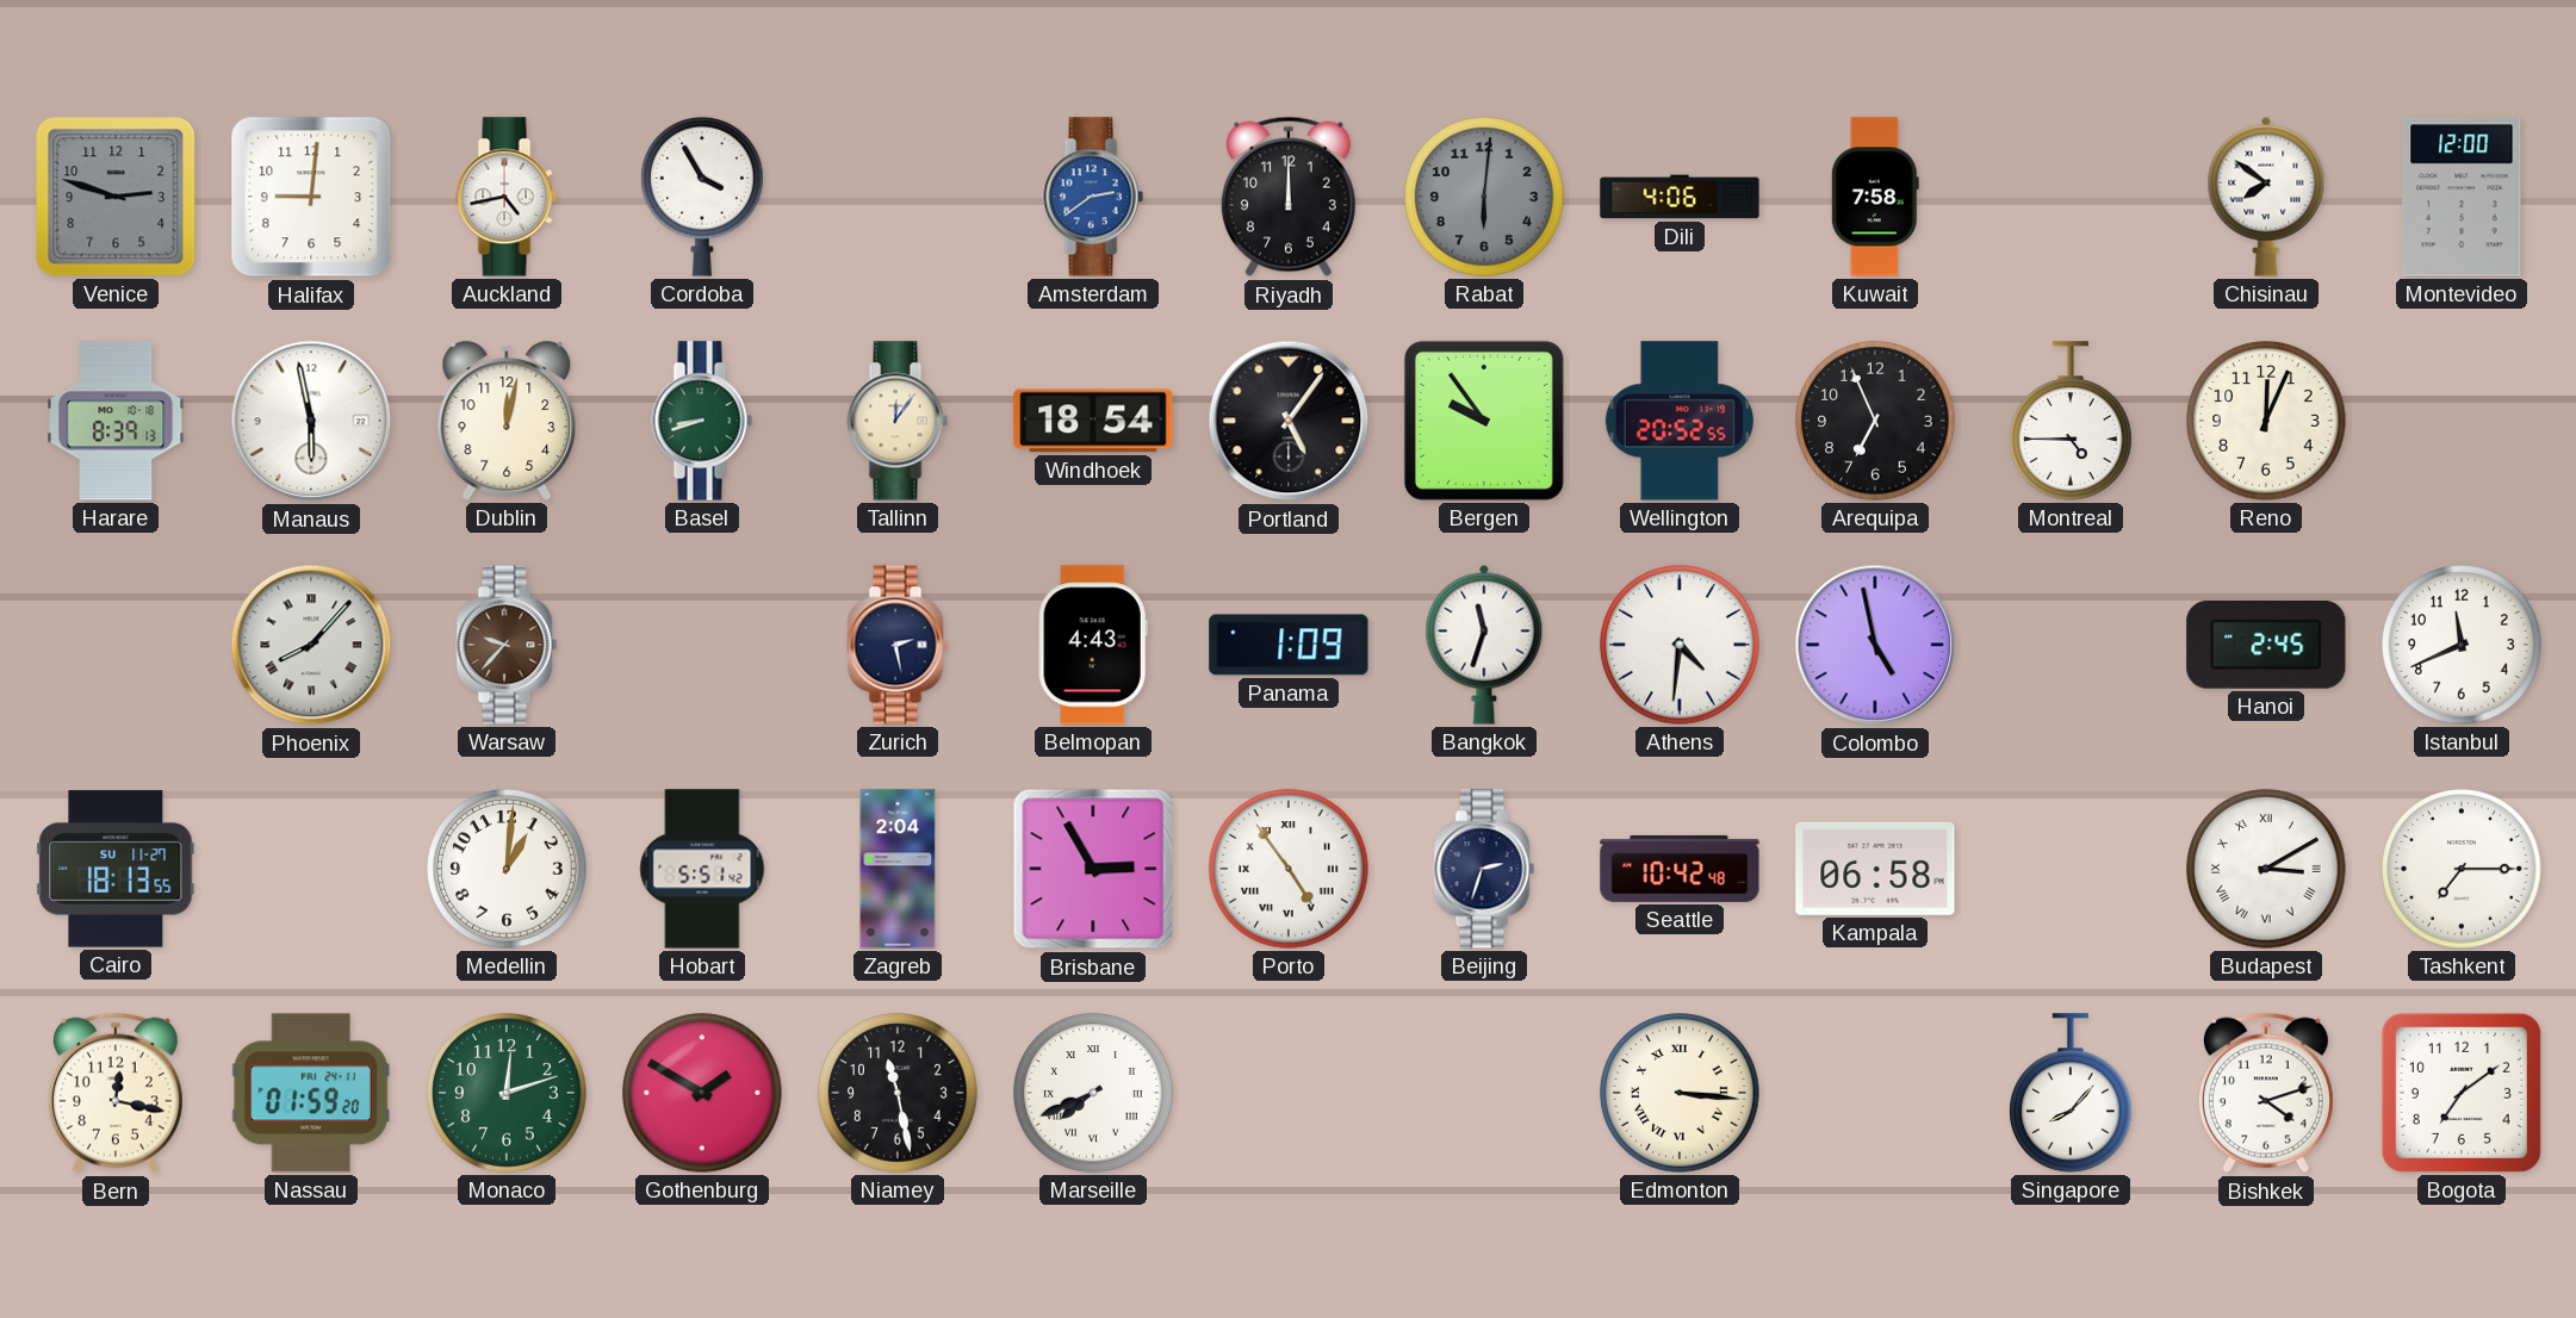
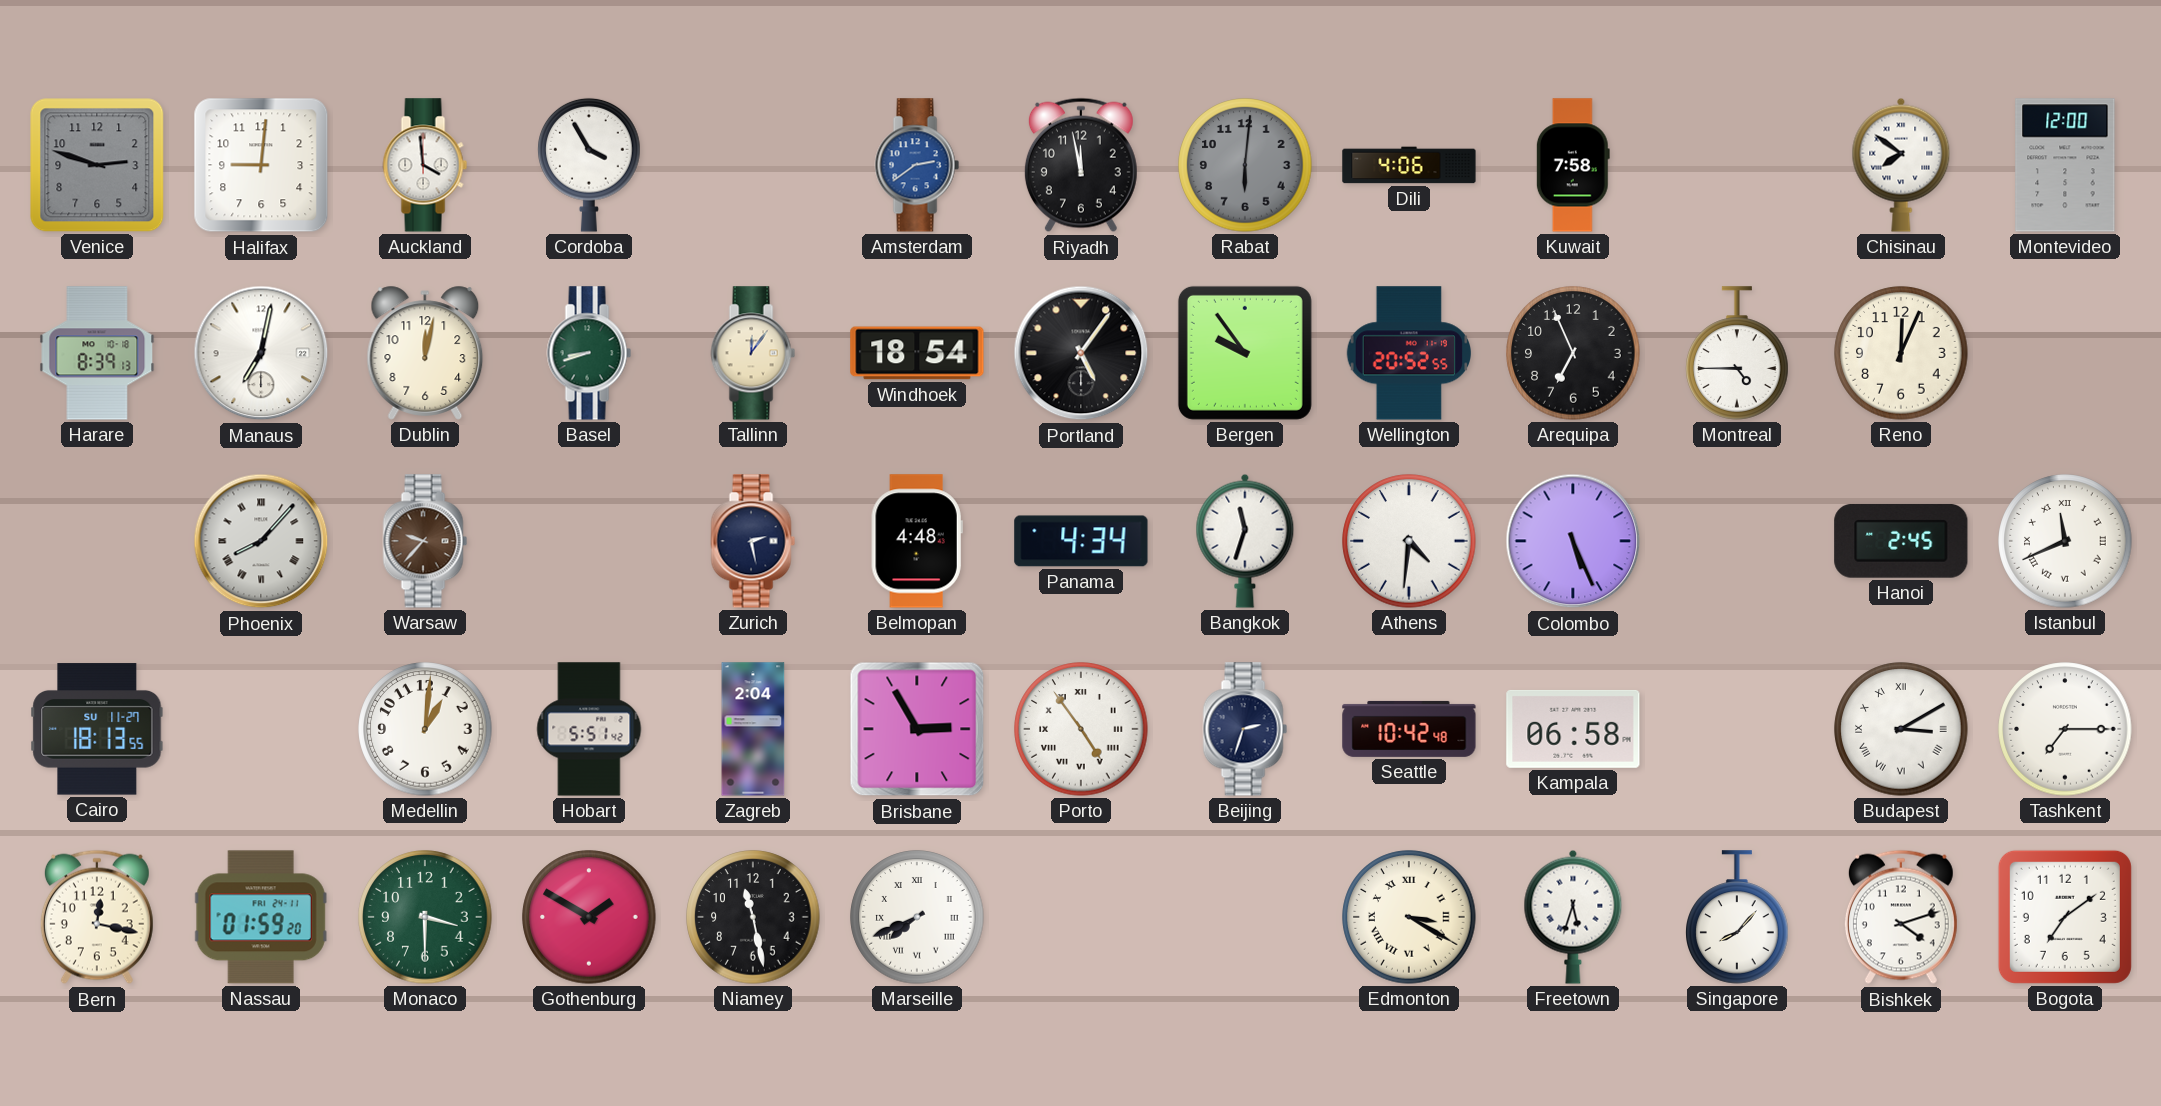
Auckland: 4:43 -> 3:59 (425, 165)
Riyadh: 12:00 -> 11:58 (1081, 165)
Manaus: 5:58 -> 7:02 (261, 353)
Belmopan: 4:43 -> 4:48 (917, 541)
Panama: 1:09 -> 4:34 (1081, 541)
Colombo: 4:58 -> 5:26 (1573, 541)
Istanbul numerals: Arabic -> Roman (2065, 541)
Monaco: 12:12 -> 3:30 (425, 917)
Edmonton: 3:16 -> 3:20 (1409, 917)
Freetown: none -> 5:33 (1573, 917)
